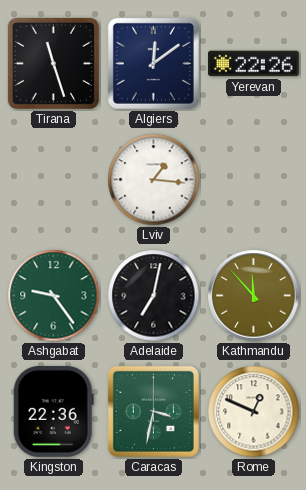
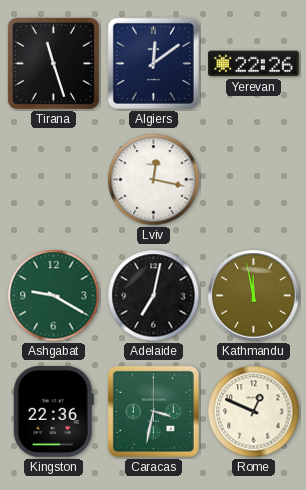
Lviv: 1:16 -> 12:17 (154, 180)
Ashgabat: 9:24 -> 9:20 (54, 296)
Kathmandu: 11:53 -> 11:58 (254, 296)
